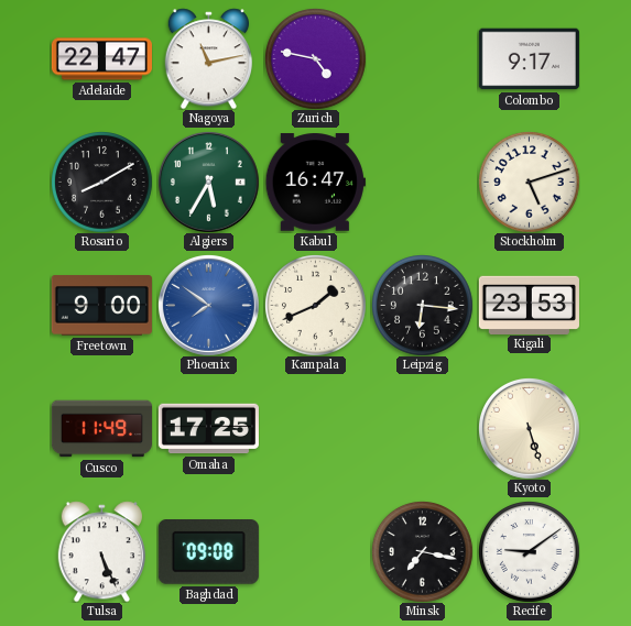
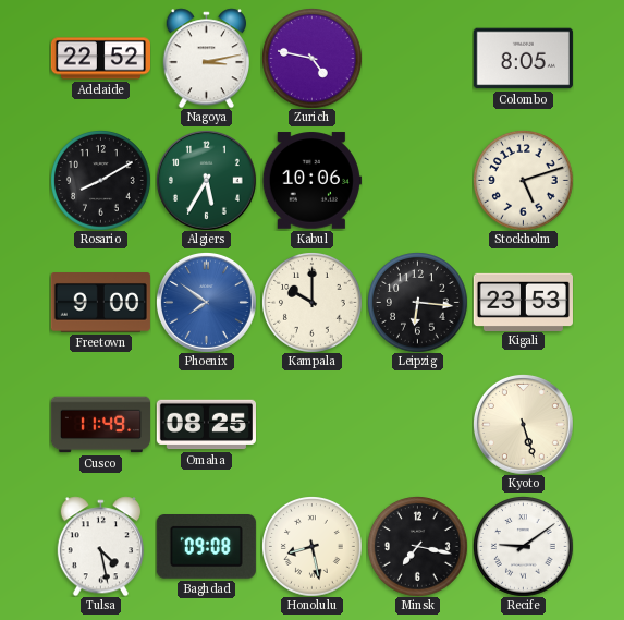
Adelaide: 22:47 -> 22:52 (100, 59)
Nagoya: 11:13 -> 3:13 (206, 58)
Colombo: 9:17 -> 8:05 (523, 59)
Kabul: 16:47 -> 10:06 (311, 181)
Kampala: 1:41 -> 10:00 (313, 303)
Omaha: 17:25 -> 08:25 (206, 425)
Tulsa: 5:26 -> 4:28 (100, 546)
Honolulu: none -> 8:28 (313, 547)
